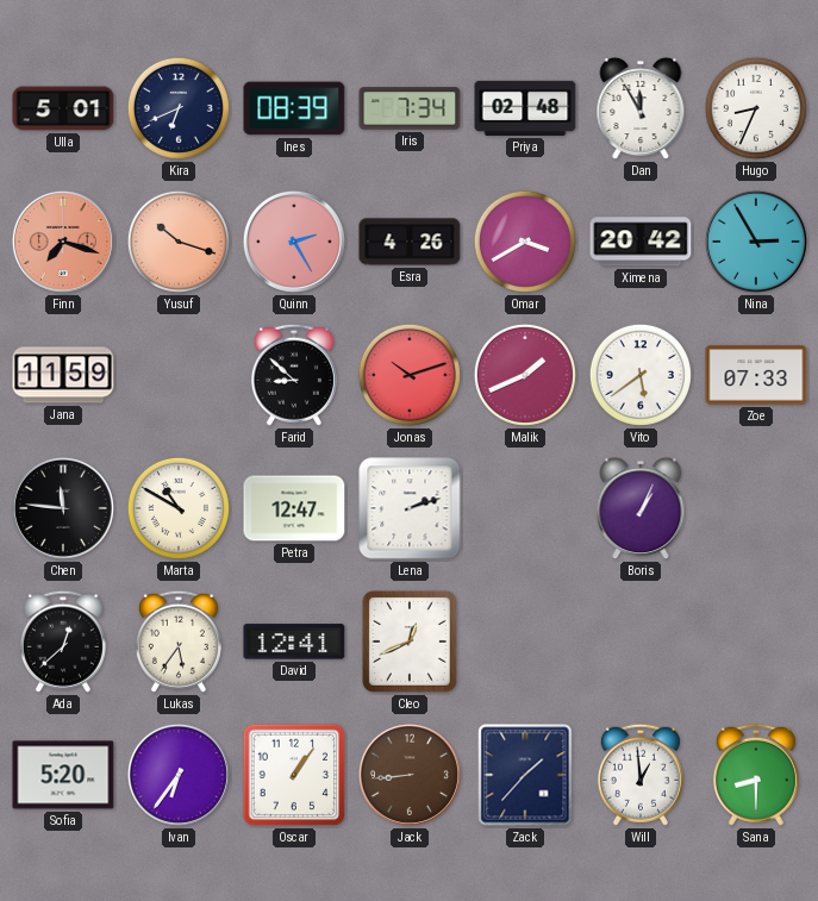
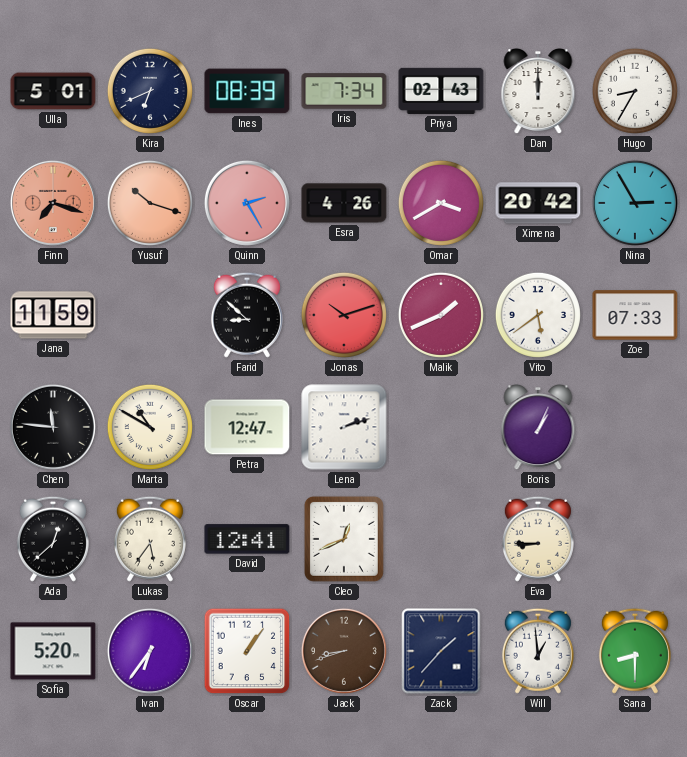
Priya: 02:48 -> 02:43 (441, 91)
Dan: 11:55 -> 12:00 (538, 92)
Hugo: 8:34 -> 8:35 (635, 91)
Eva: none -> 8:45 (538, 539)
Jack: 8:44 -> 8:42 (344, 651)
